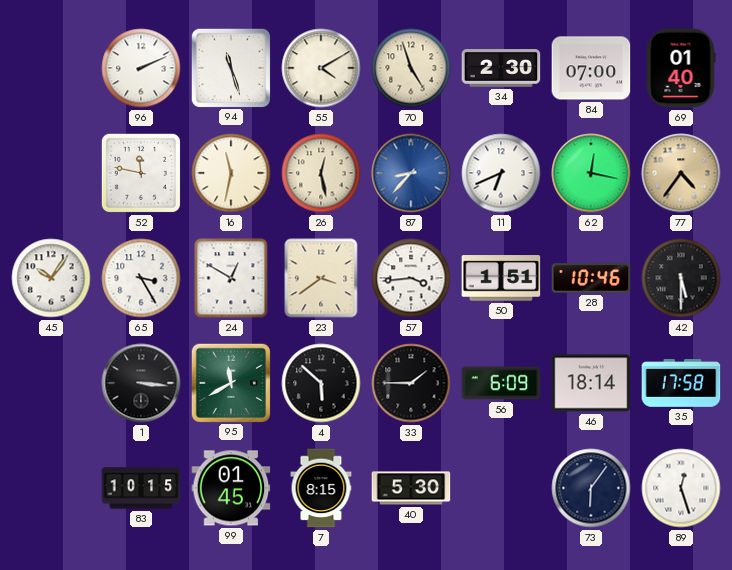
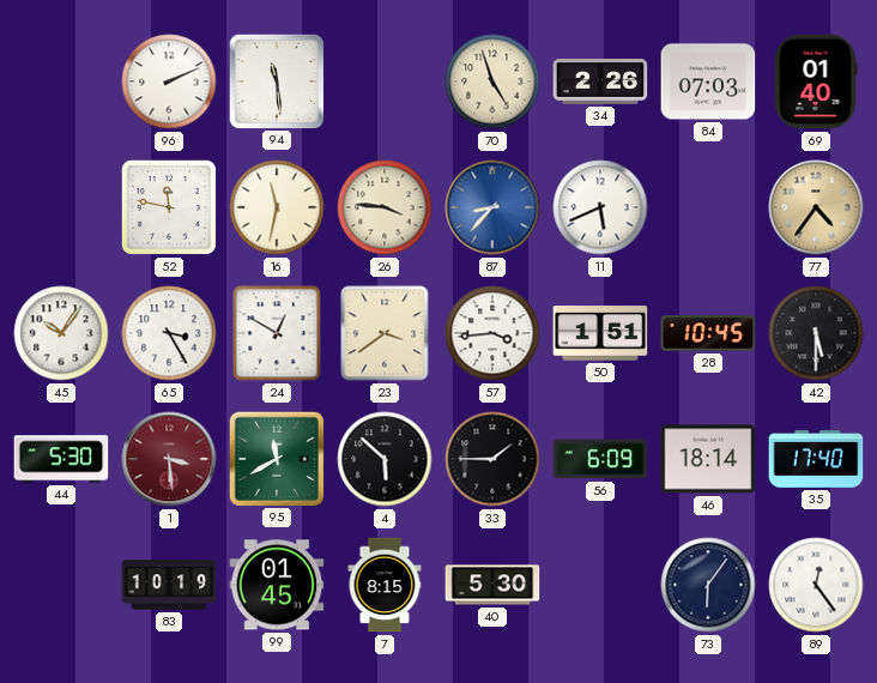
94: 11:27 -> 11:29 (276, 80)
55: 4:10 -> none (321, 68)
34: 2:30 -> 2:26 (600, 81)
84: 07:00 -> 07:03 (708, 81)
26: 12:28 -> 3:46 (385, 207)
11: 6:41 -> 5:41 (600, 207)
62: 12:17 -> none (591, 173)
28: 10:46 -> 10:45 (708, 333)
44: none -> 5:30 (61, 459)
1: 3:16 -> 3:29 (169, 459)
1 dial: black -> burgundy (169, 459)
35: 17:58 -> 17:40 (816, 460)
83: 10:15 -> 10:19 (169, 585)
89: 12:27 -> 12:24 (816, 585)
